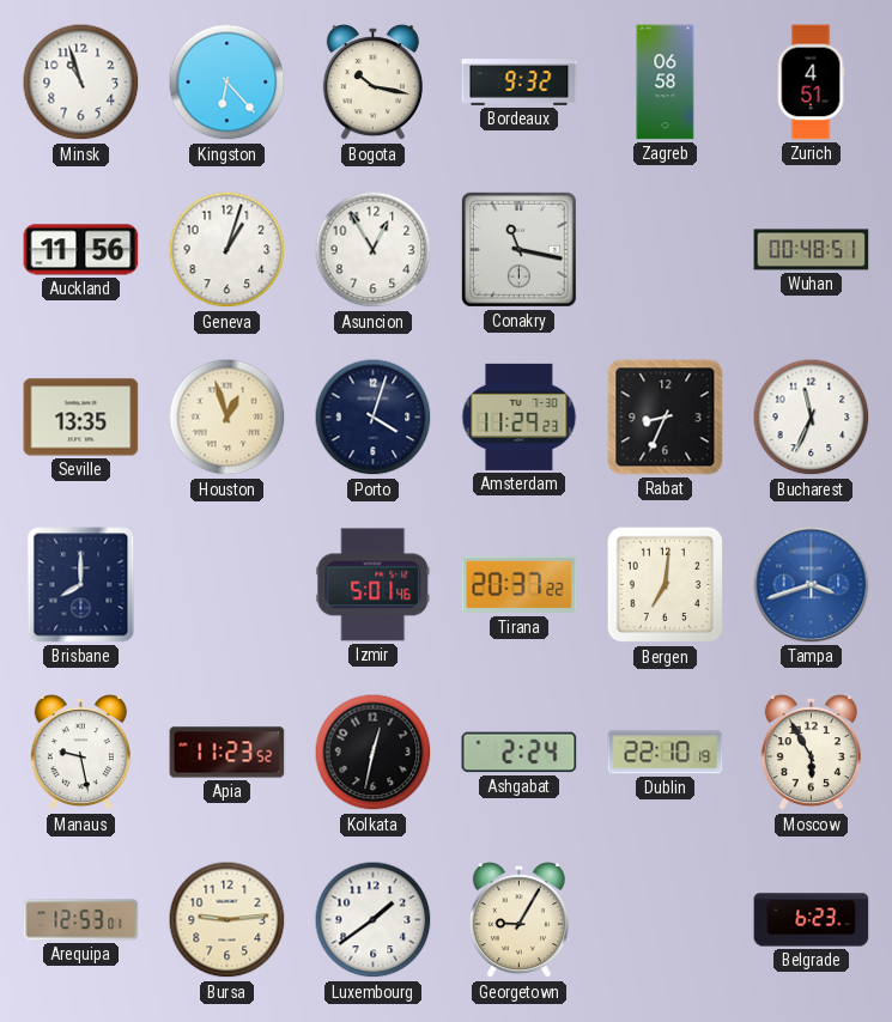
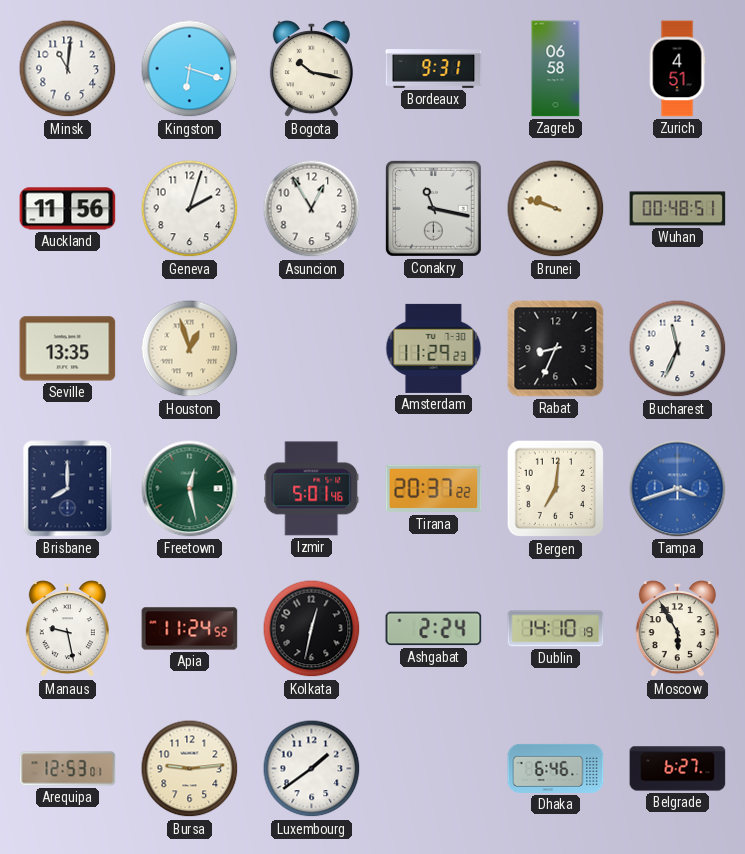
Minsk: 10:57 -> 11:01 (68, 69)
Kingston: 6:23 -> 6:18 (190, 69)
Bordeaux: 9:32 -> 9:31 (434, 69)
Geneva: 1:03 -> 2:03 (190, 209)
Brunei: none -> 9:48 (556, 209)
Porto: 4:03 -> none (374, 418)
Freetown: none -> 12:28 (190, 489)
Apia: 11:23 -> 11:24 (190, 629)
Dublin: 22:10 -> 14:10 (556, 629)
Georgetown: 9:05 -> none (518, 920)
Dhaka: none -> 6:46 (556, 768)
Belgrade: 6:23 -> 6:27 (678, 769)
